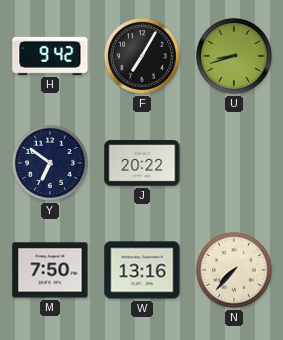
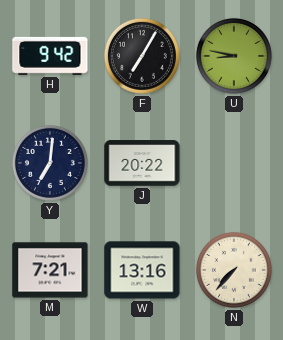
U: 8:42 -> 8:47 (234, 56)
Y: 6:51 -> 7:01 (50, 163)
M: 7:50 -> 7:21 (50, 270)
